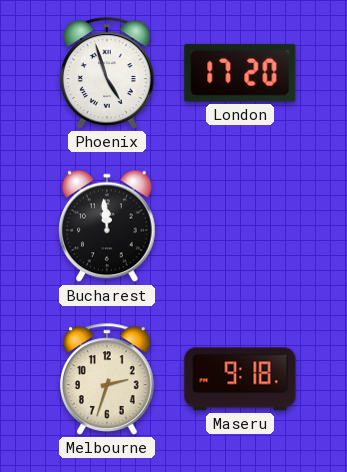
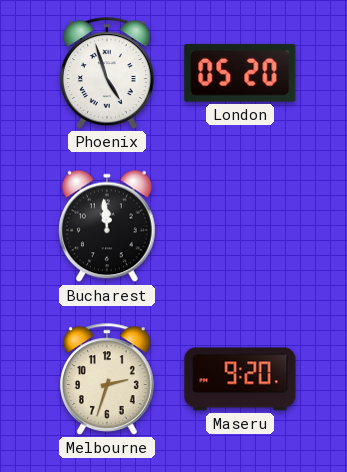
London: 17:20 -> 05:20 (240, 73)
Maseru: 9:18 -> 9:20 (240, 379)
